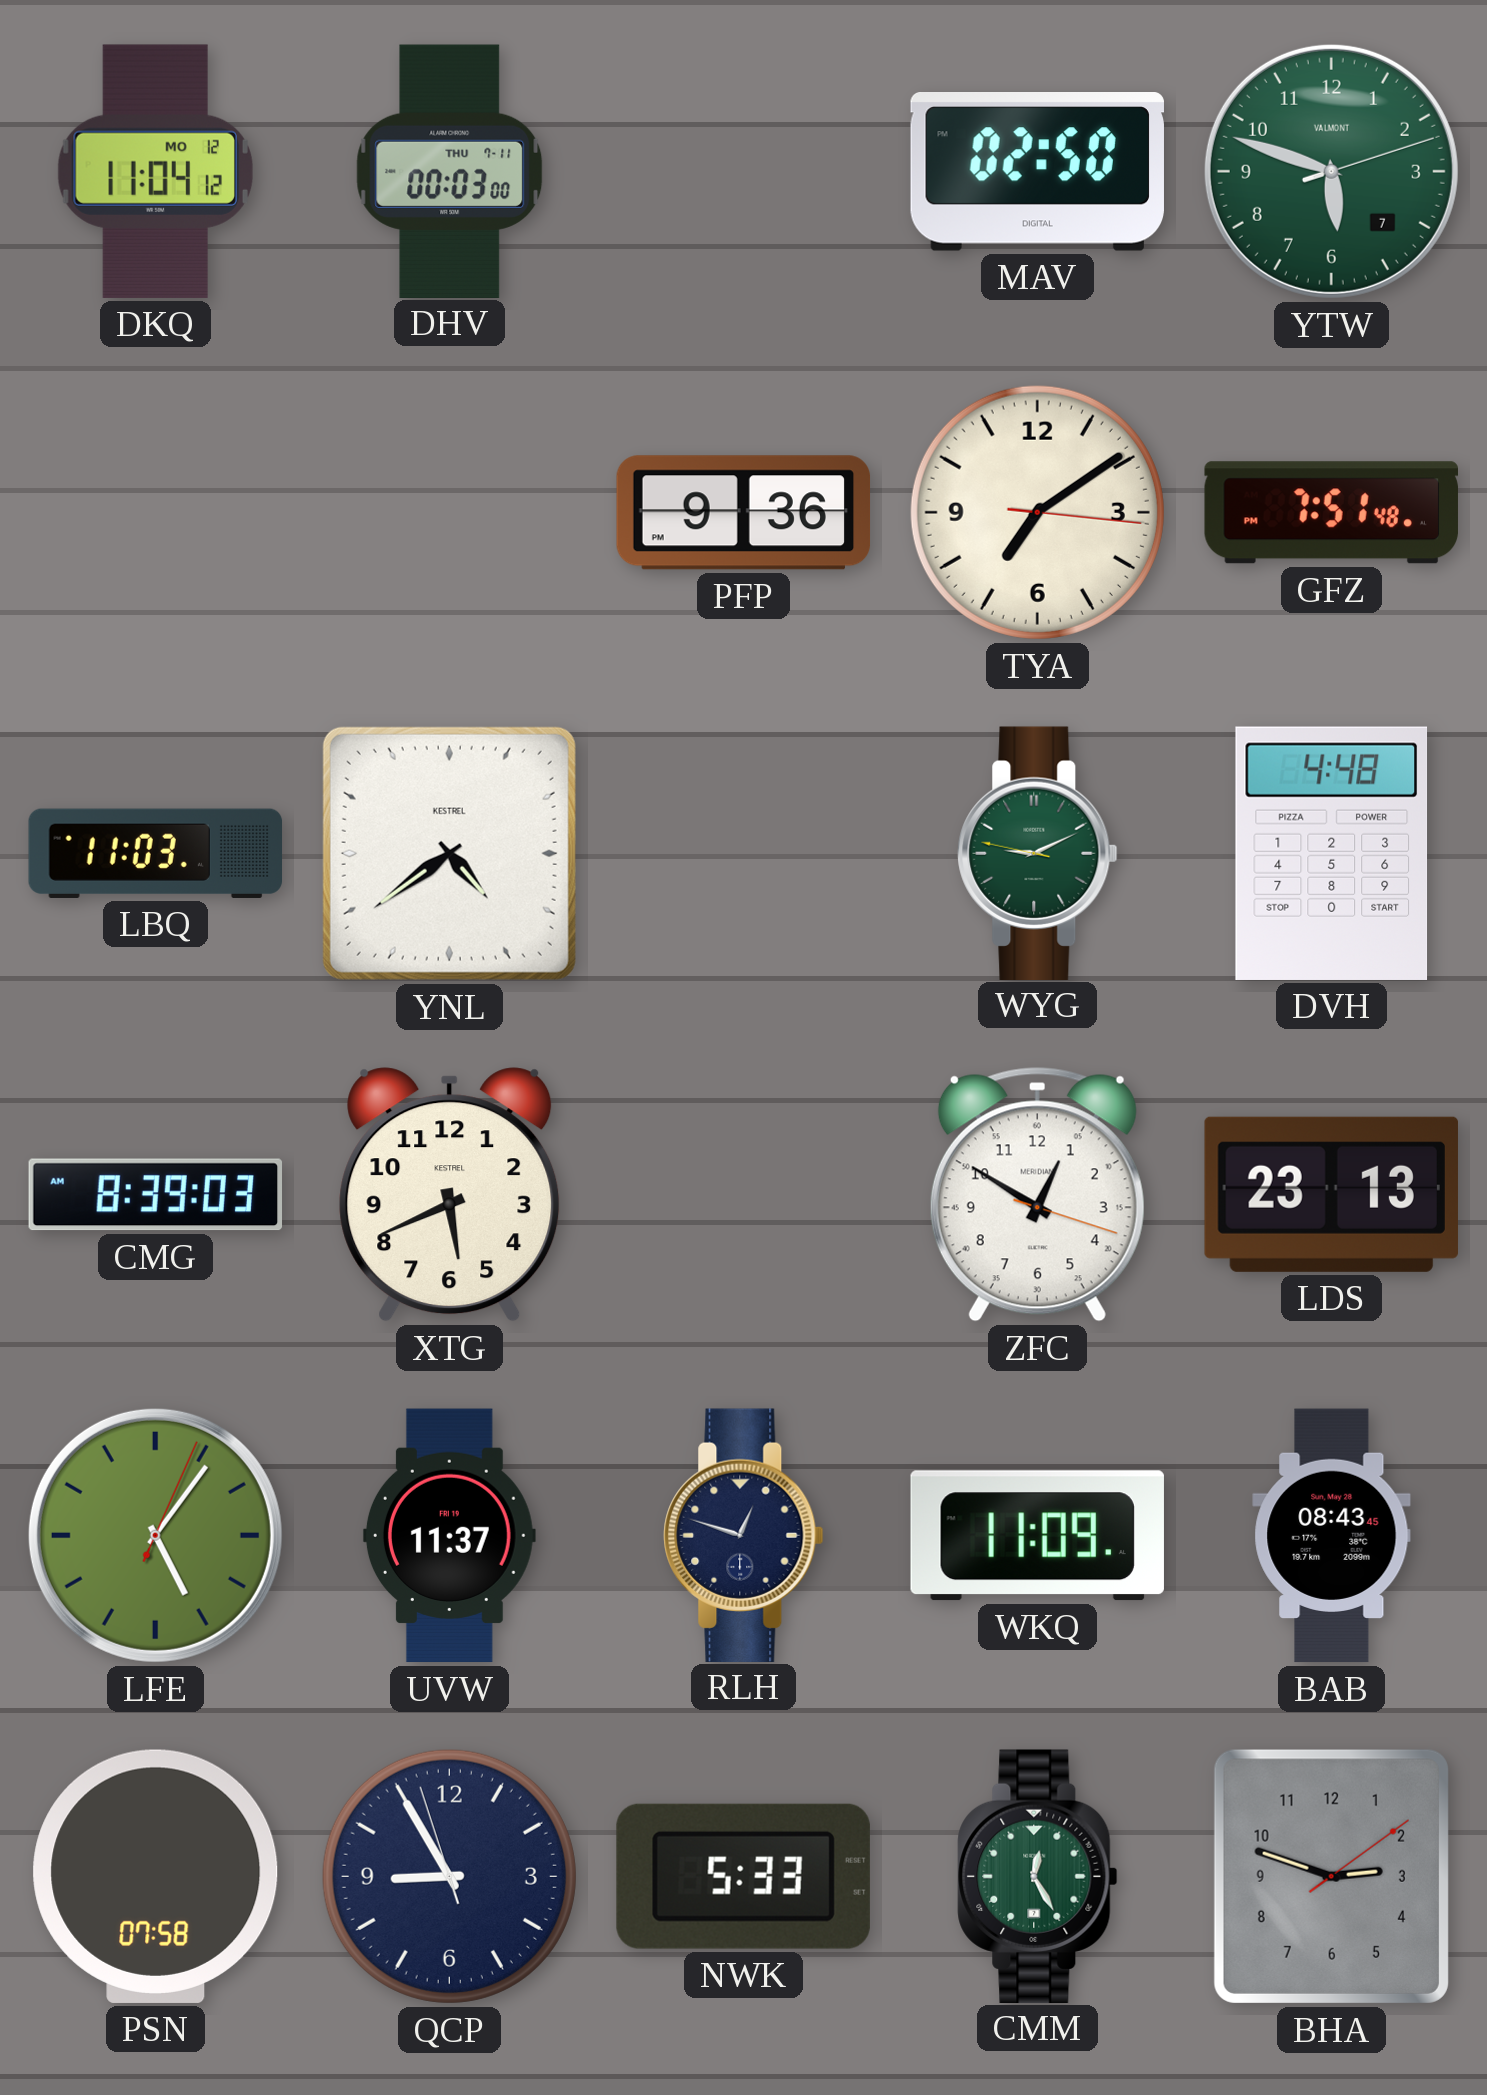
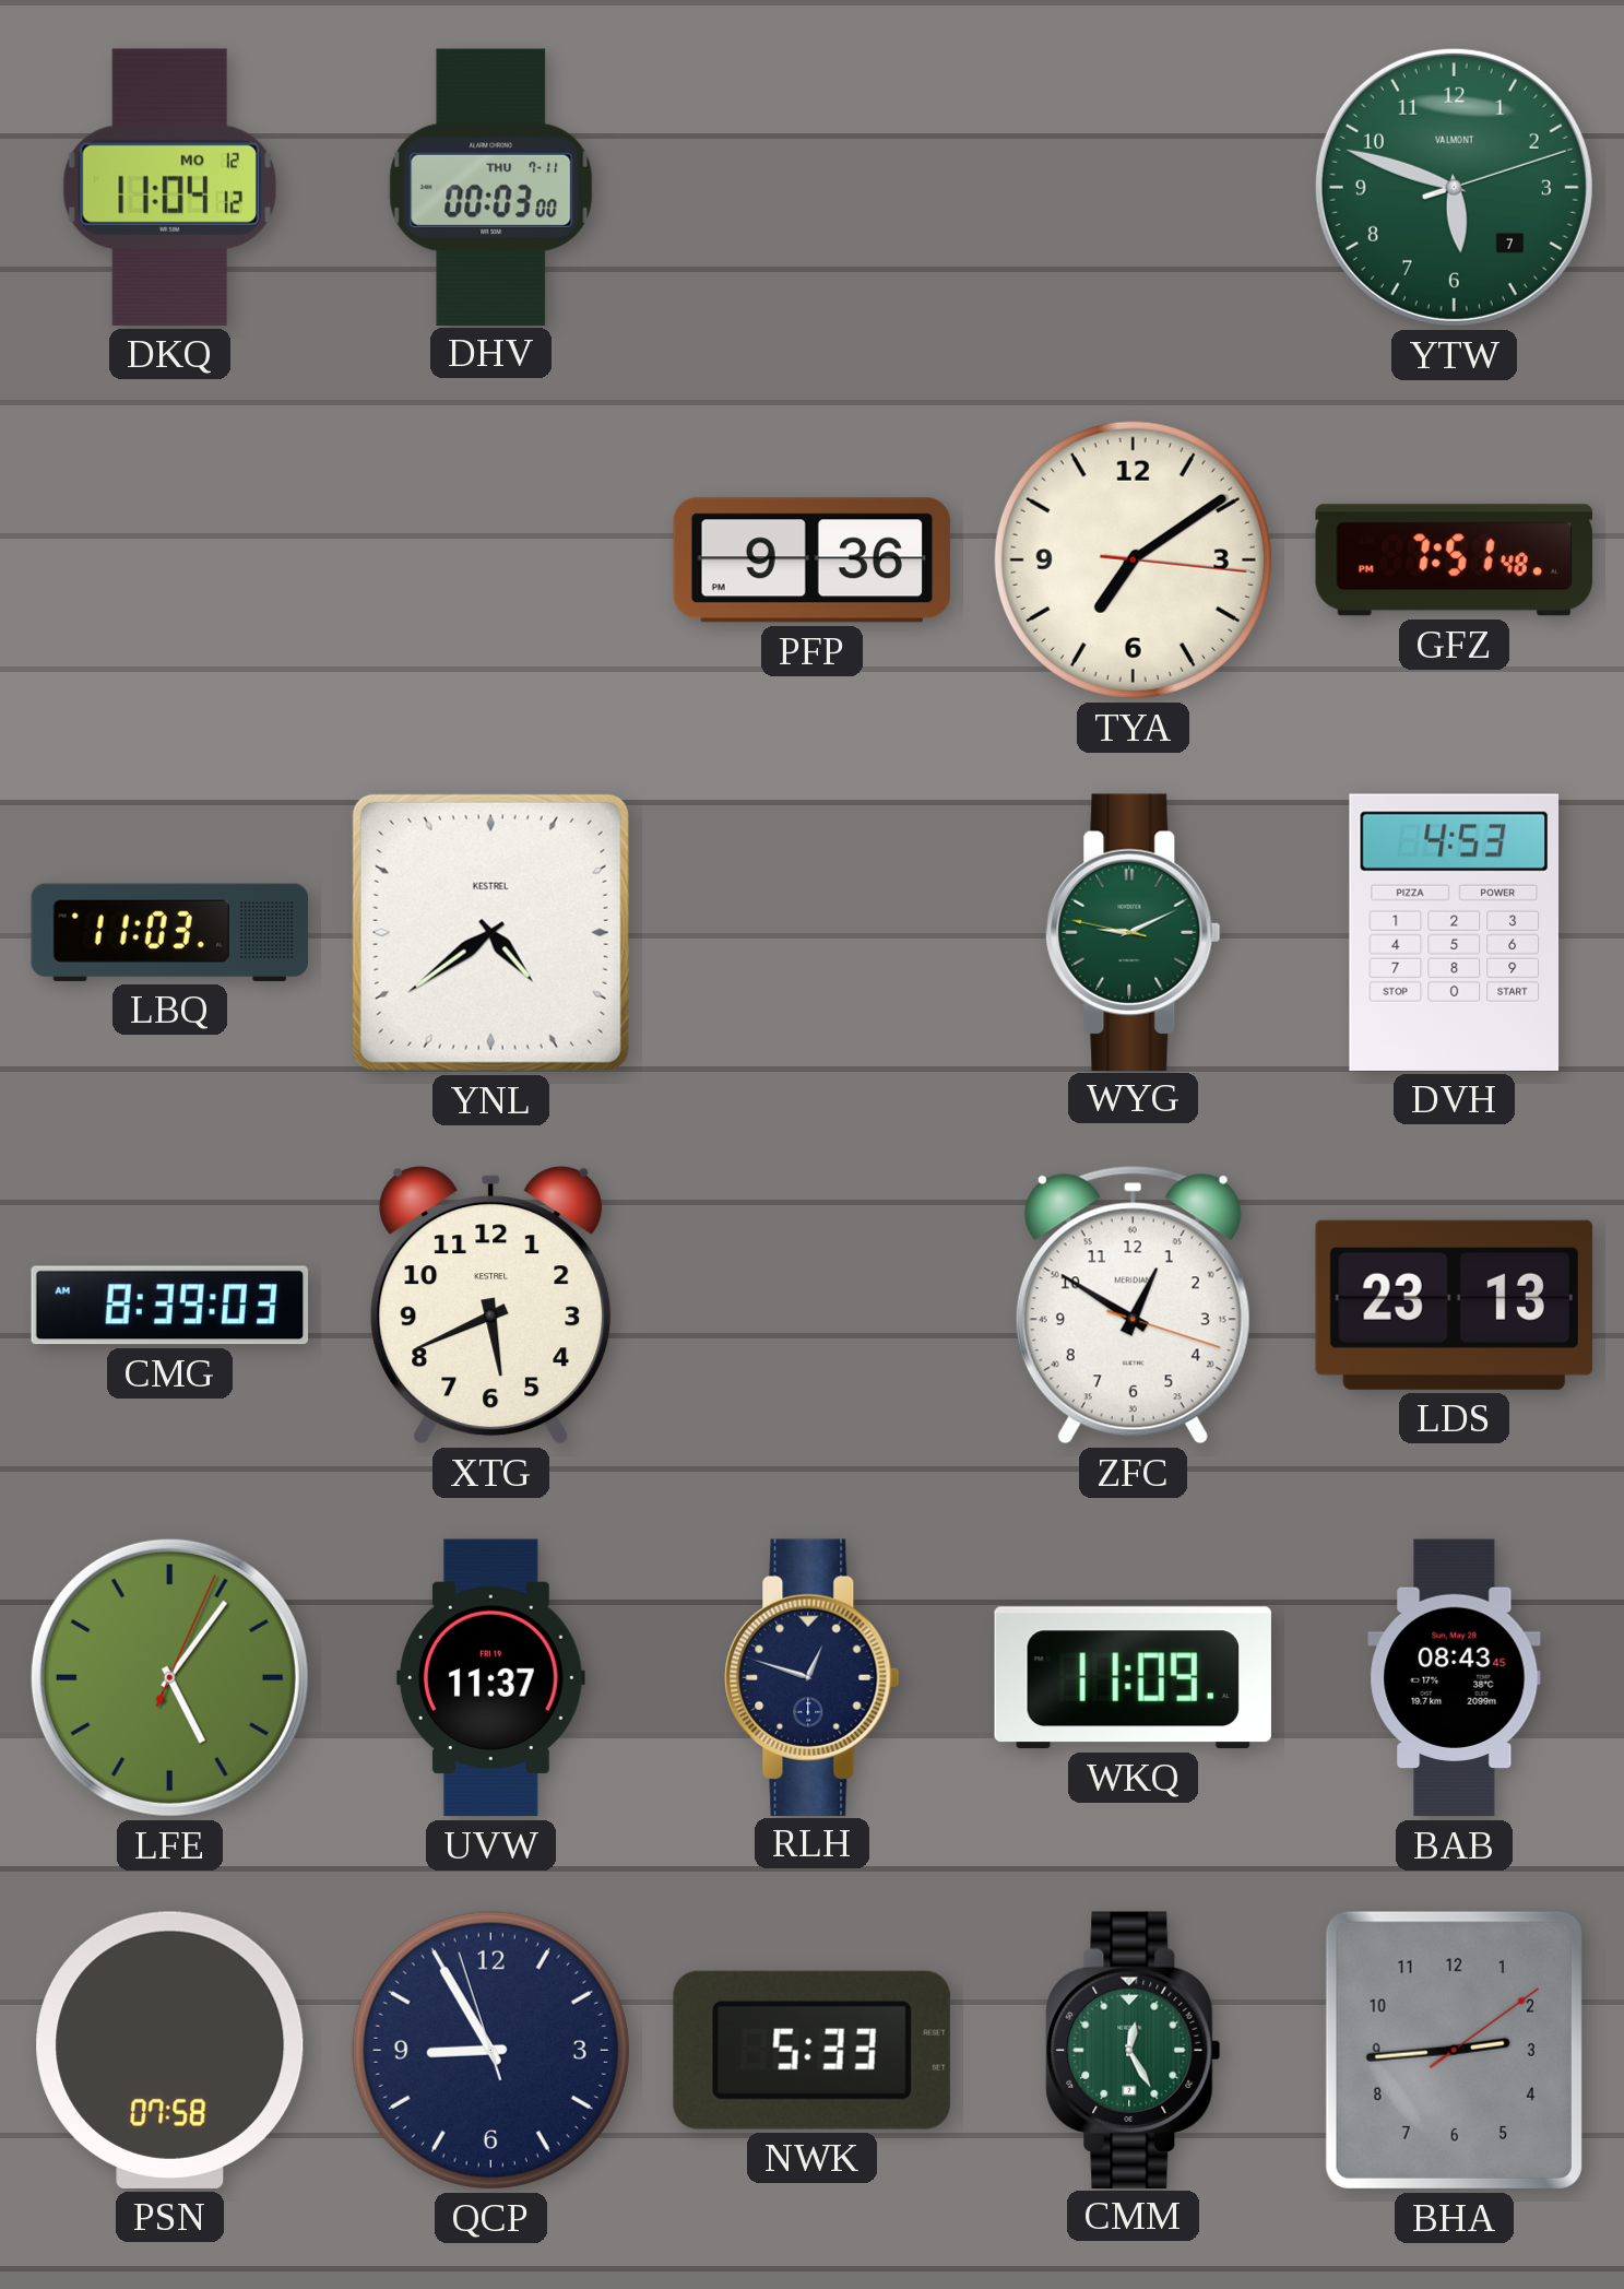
MAV: 02:50 -> none (1037, 172)
DVH: 4:48 -> 4:53 (1455, 932)
BHA: 2:48 -> 2:44 (1454, 2050)
